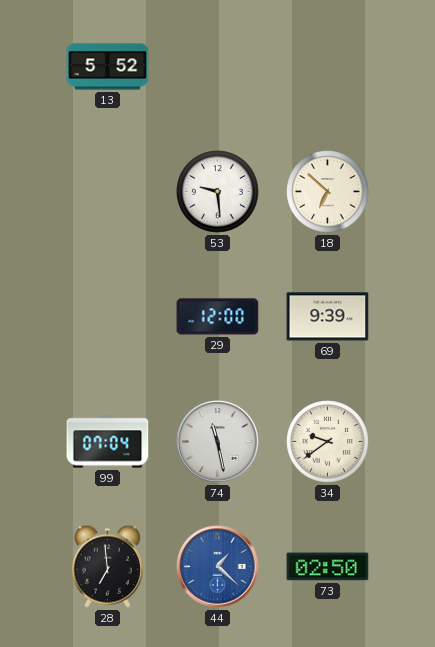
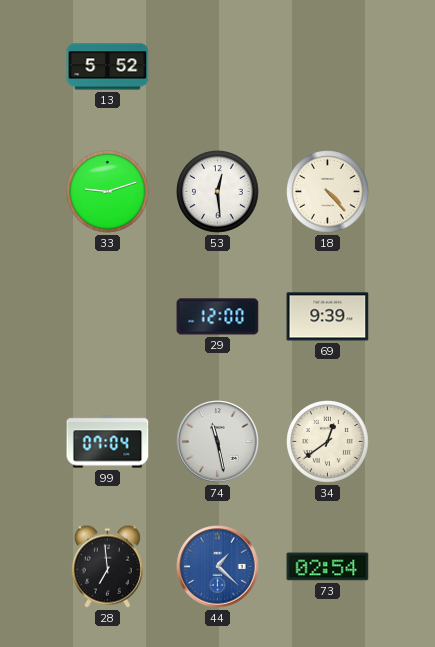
33: none -> 9:12 (108, 192)
53: 9:29 -> 12:29 (218, 192)
18: 6:52 -> 4:23 (328, 192)
34: 9:39 -> 12:39 (328, 442)
73: 02:50 -> 02:54 (328, 567)
